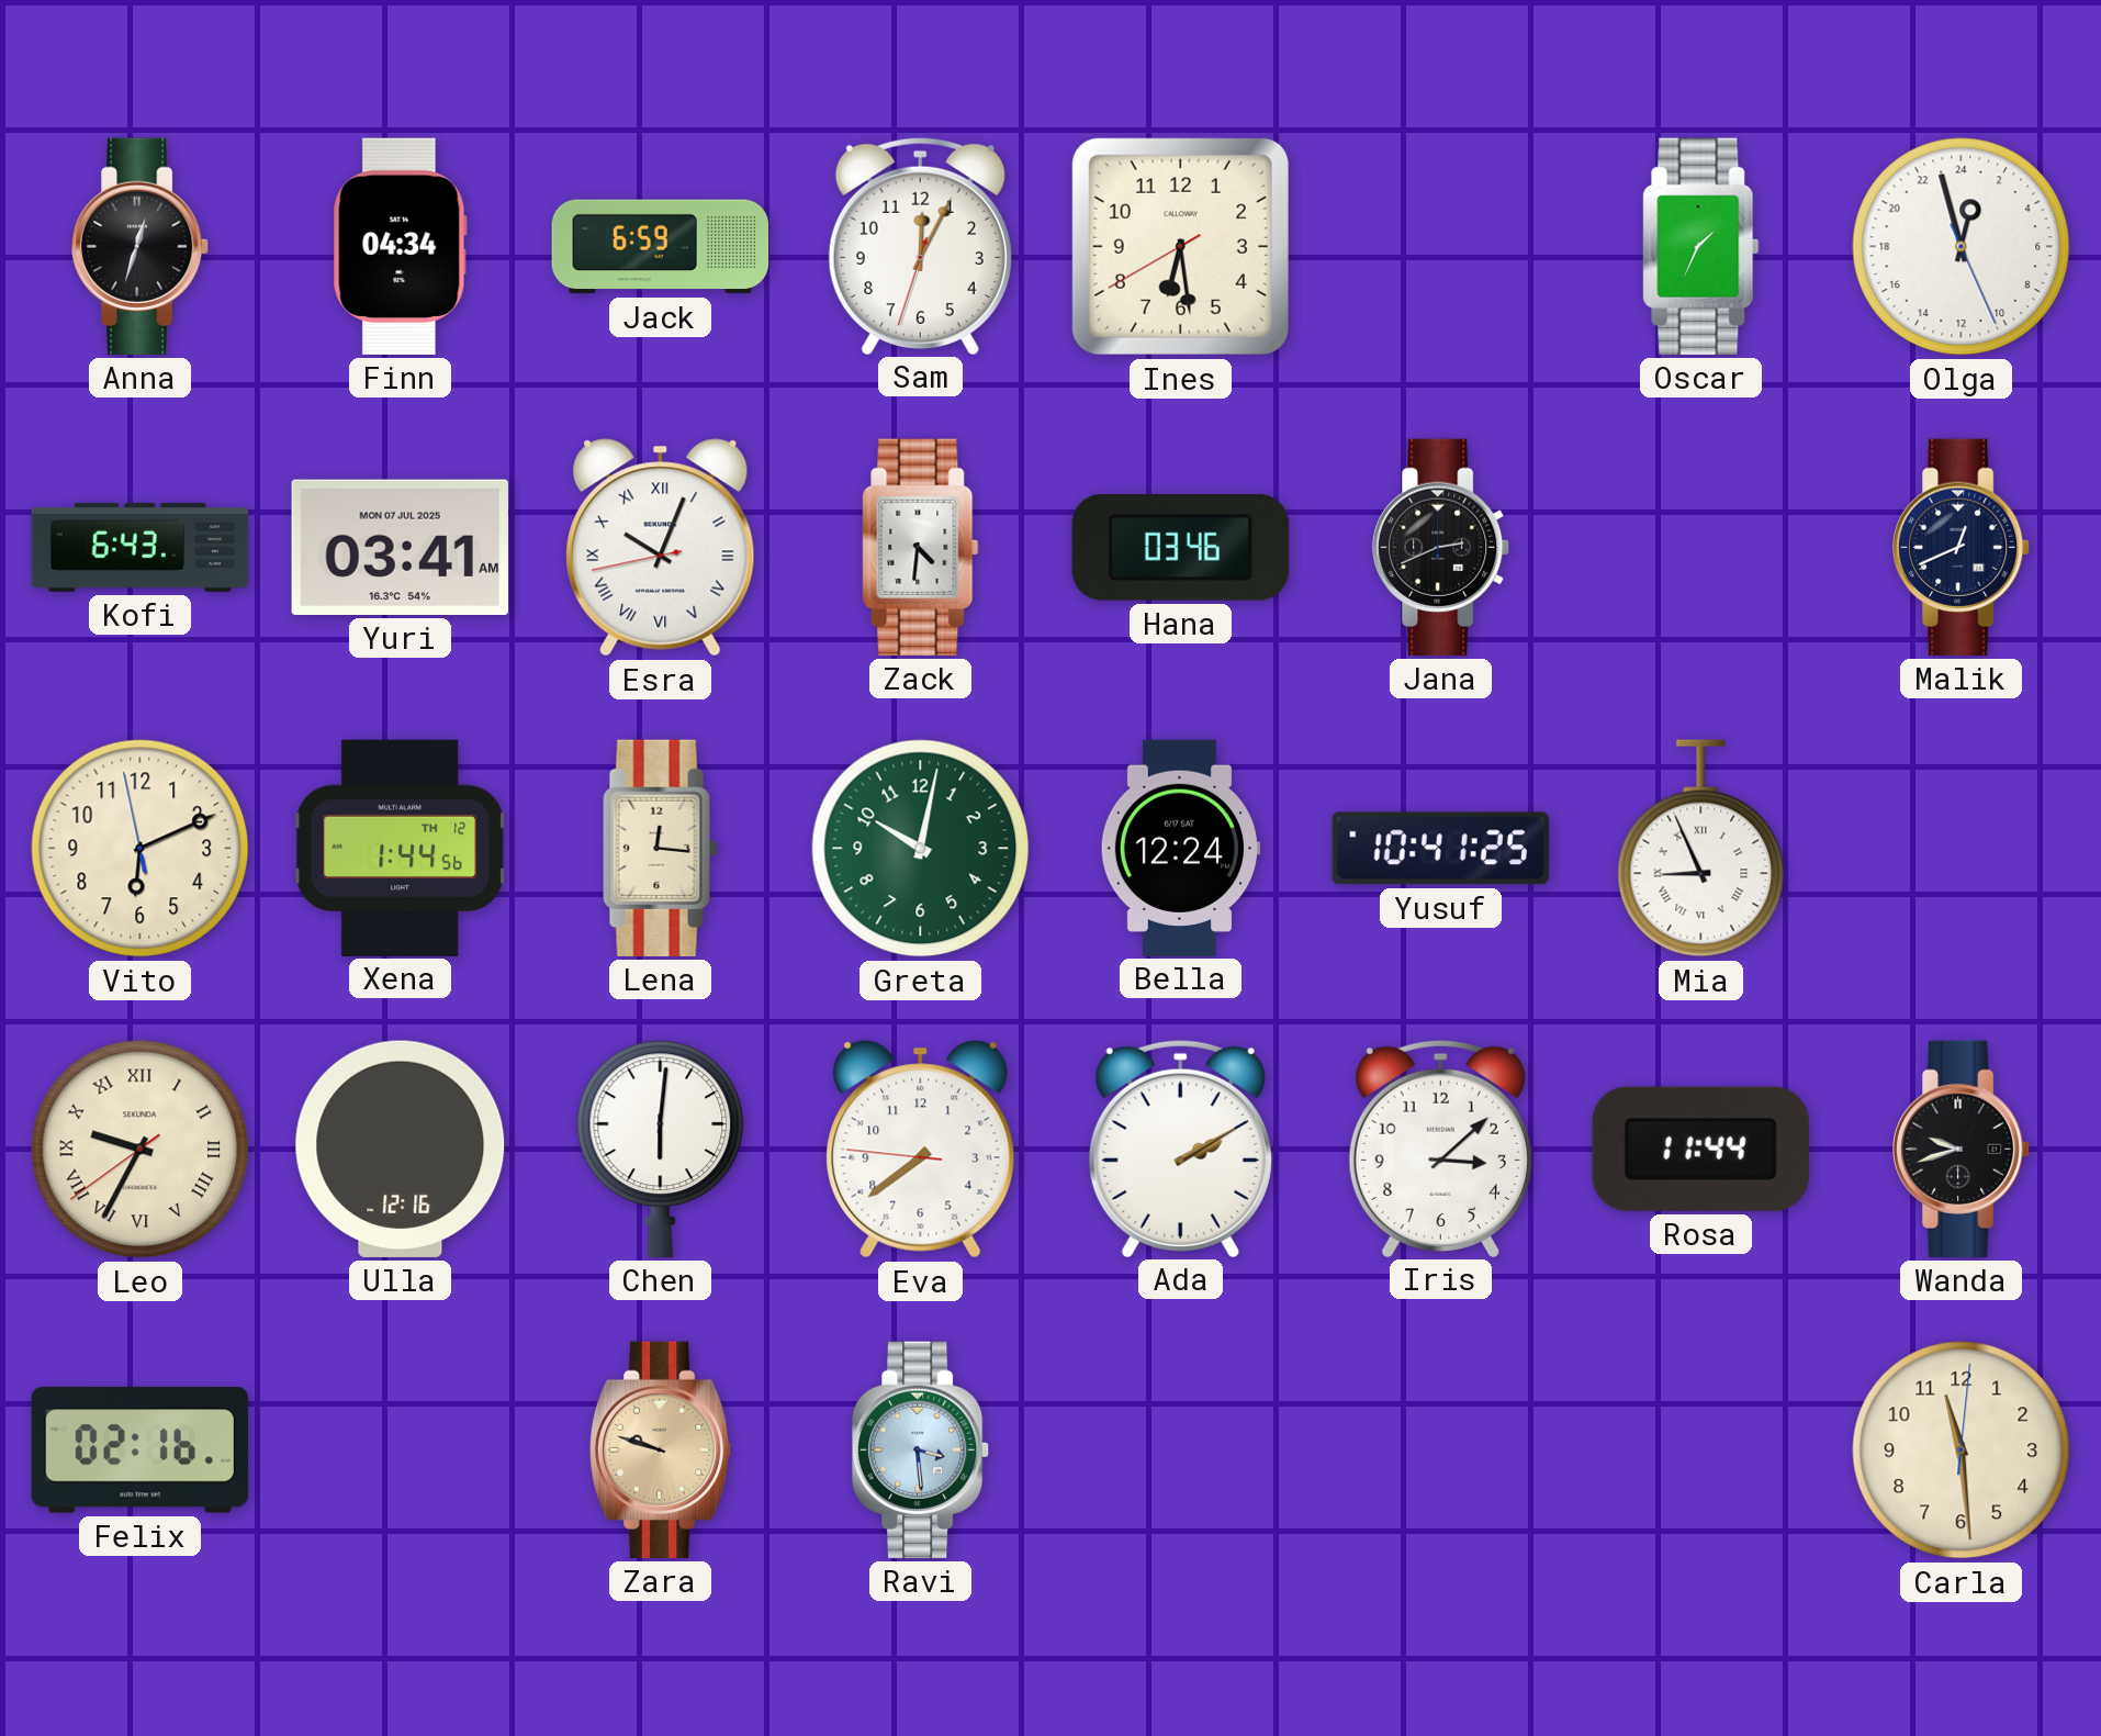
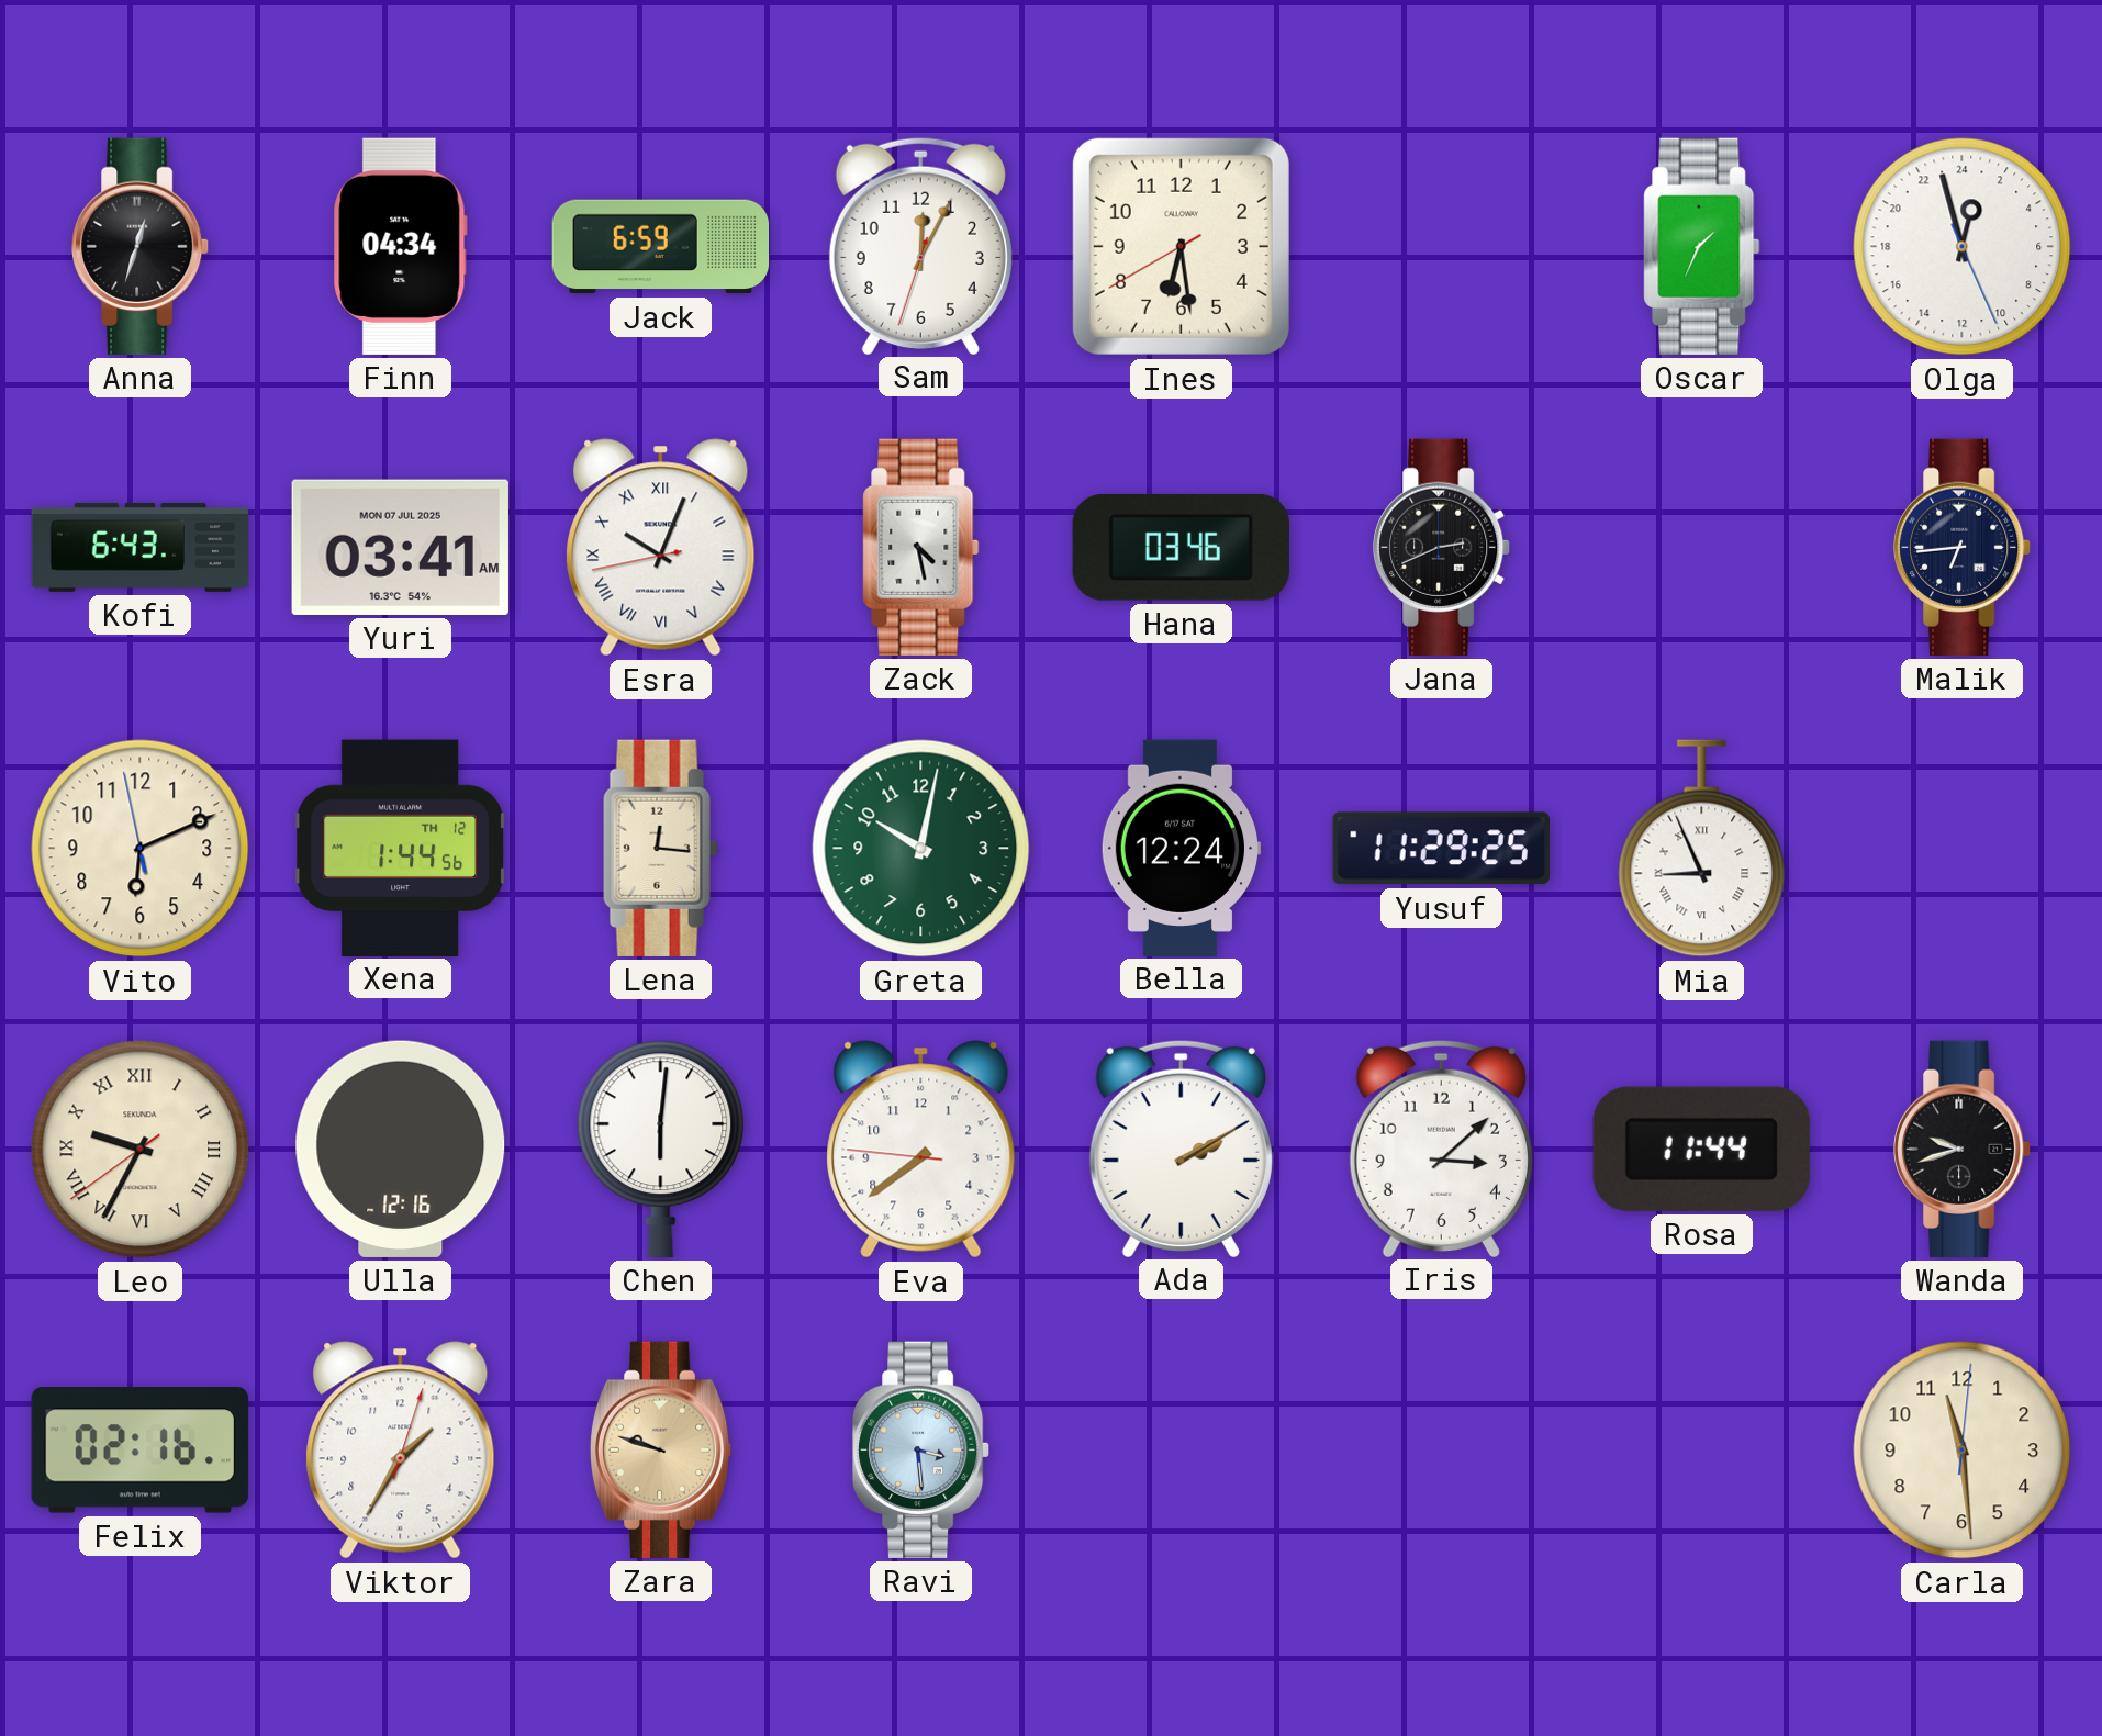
Zack: 4:31 -> 4:28 (921, 547)
Malik: 12:41 -> 6:44 (1964, 547)
Yusuf: 10:41 -> 11:29 (1441, 849)
Viktor: none -> 1:35 (401, 1451)
